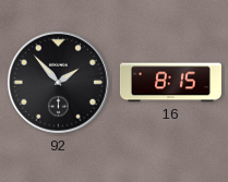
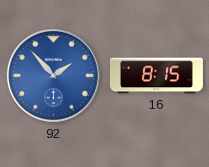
92 dial: black -> blue (53, 75)
